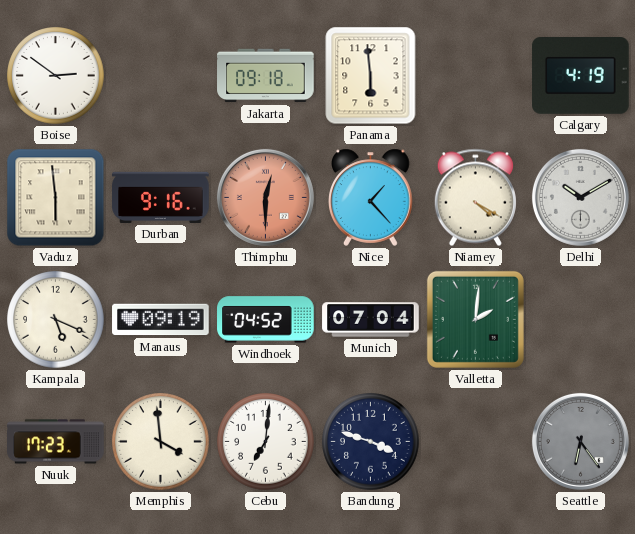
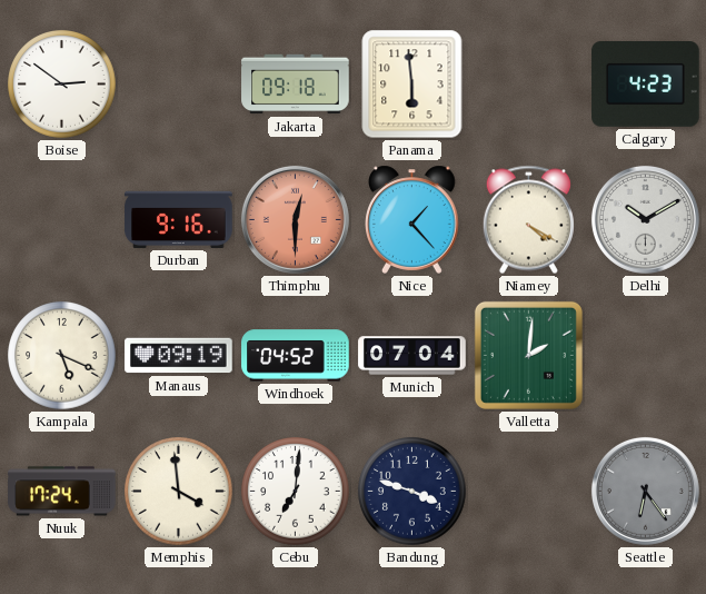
Calgary: 4:19 -> 4:23 (646, 85)
Vaduz: 5:59 -> none (56, 198)
Nuuk: 17:23 -> 17:24 (62, 492)
